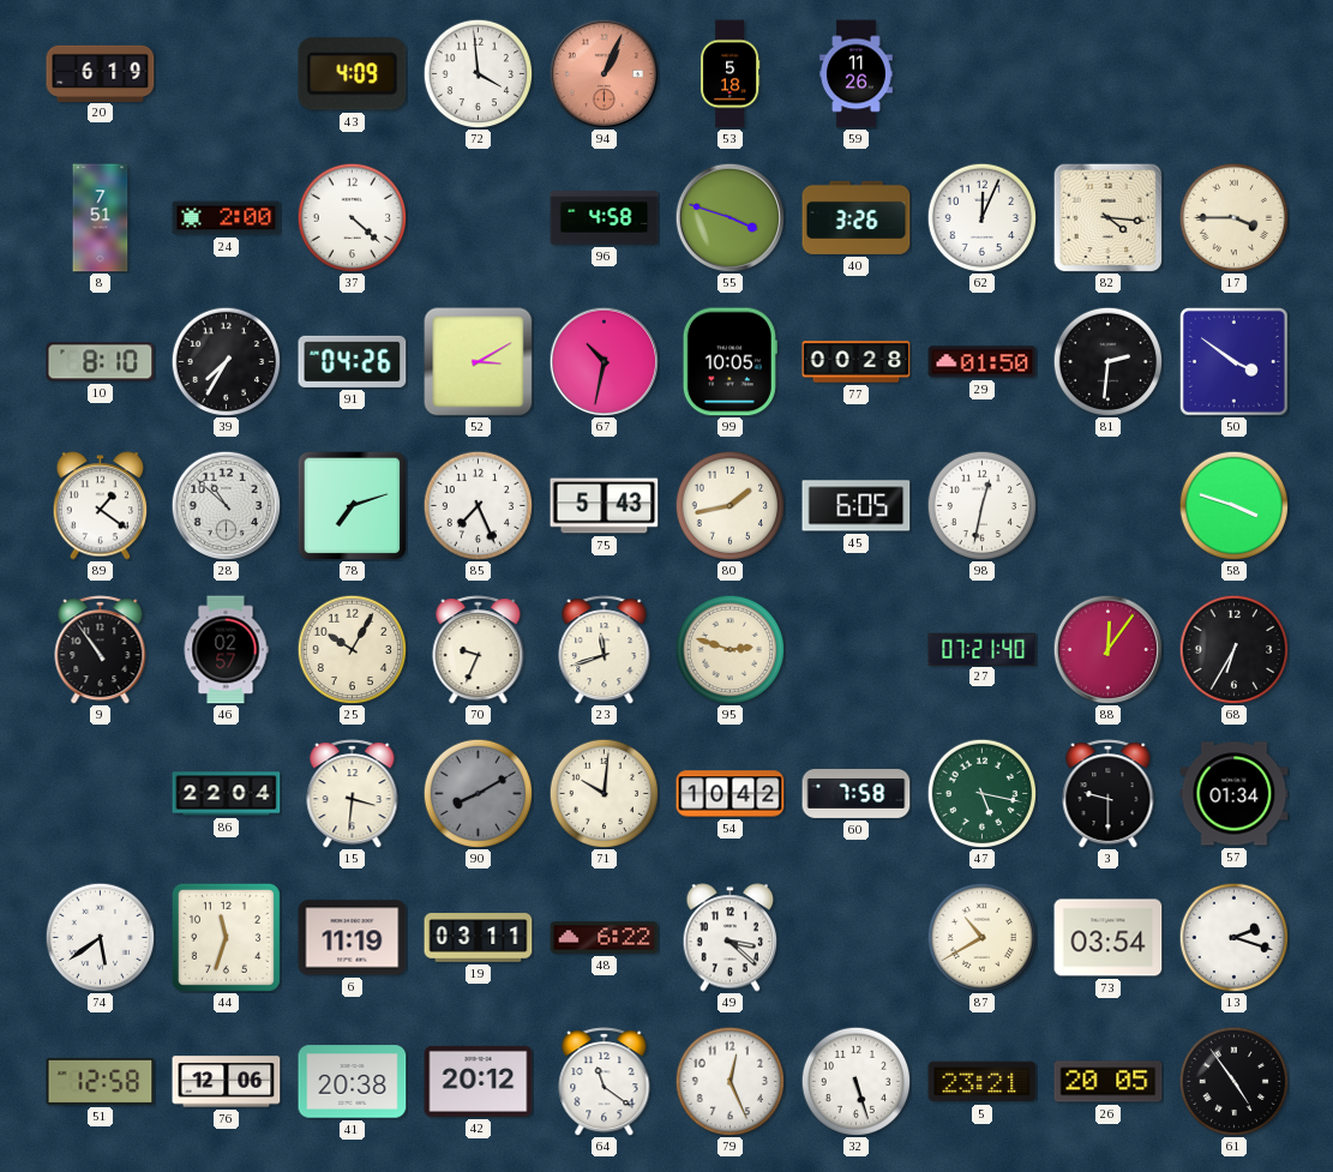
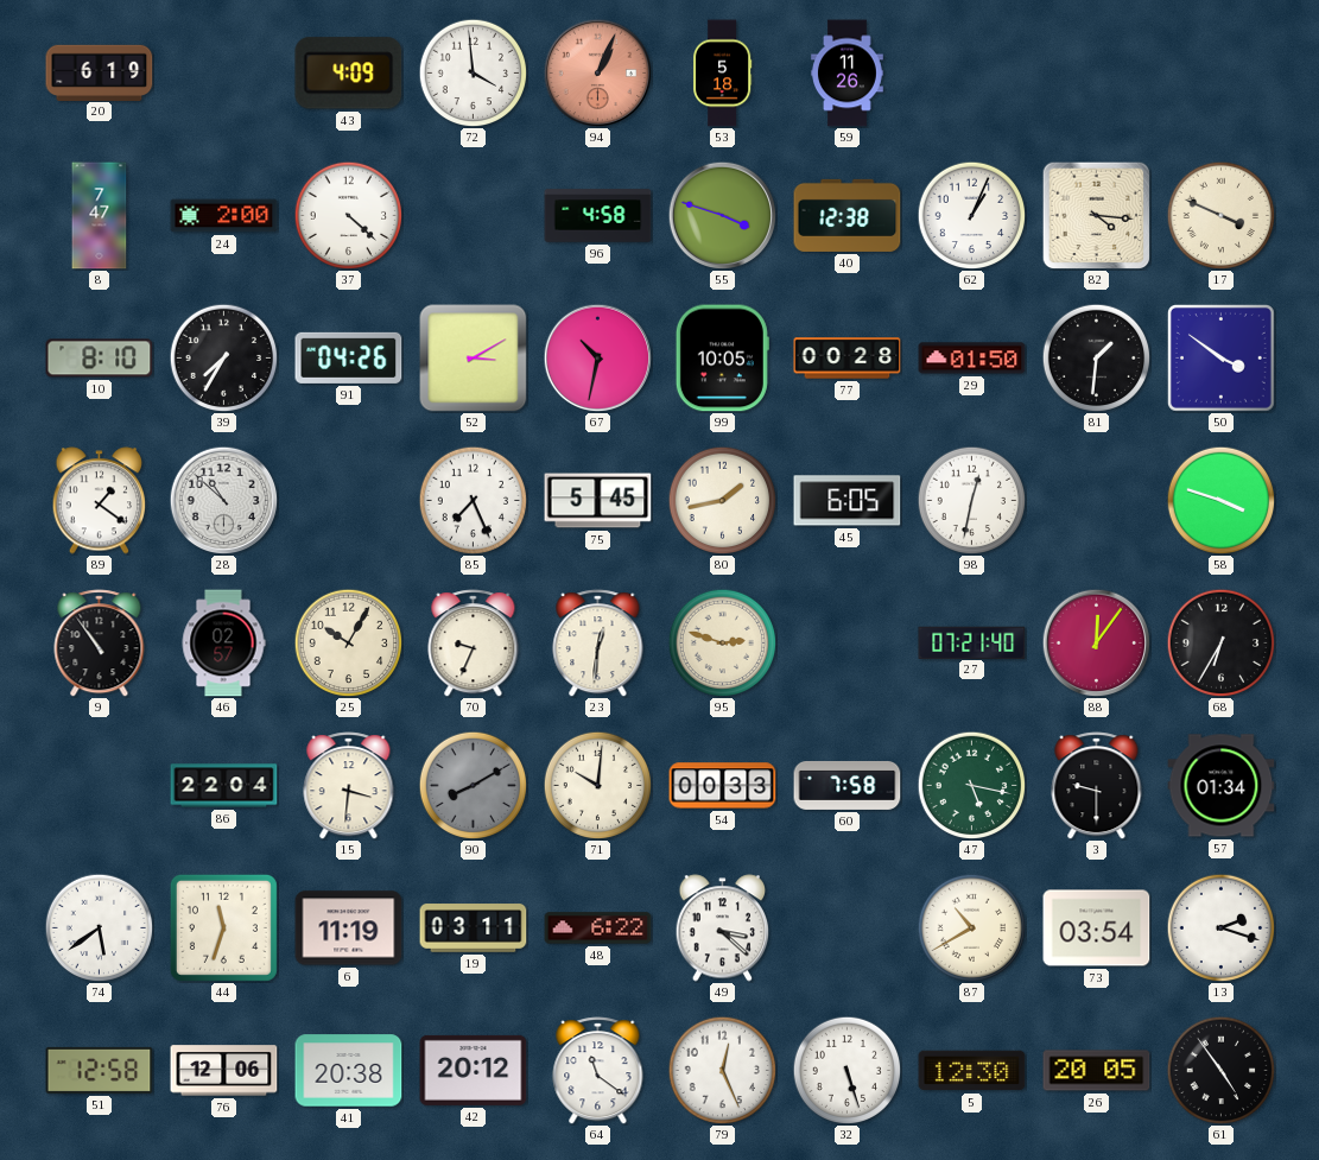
8: 7:51 -> 7:47 (100, 216)
40: 3:26 -> 12:38 (848, 215)
62: 12:04 -> 1:04 (971, 215)
17: 3:45 -> 3:49 (1220, 215)
81: 2:31 -> 1:31 (1096, 357)
78: 7:12 -> none (352, 505)
75: 5:43 -> 5:45 (598, 501)
23: 11:42 -> 12:31 (598, 644)
54: 10:42 -> 00:33 (723, 786)
5: 23:21 -> 12:30 (972, 1071)
